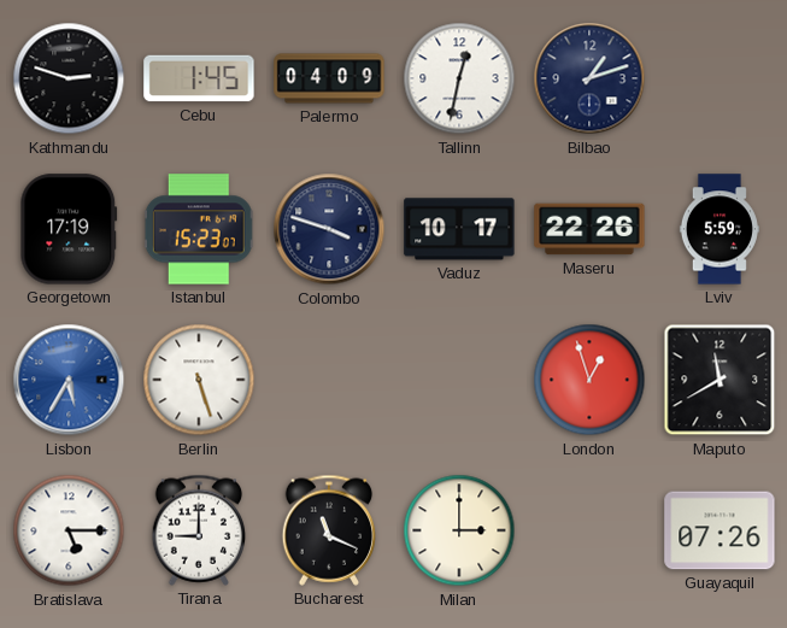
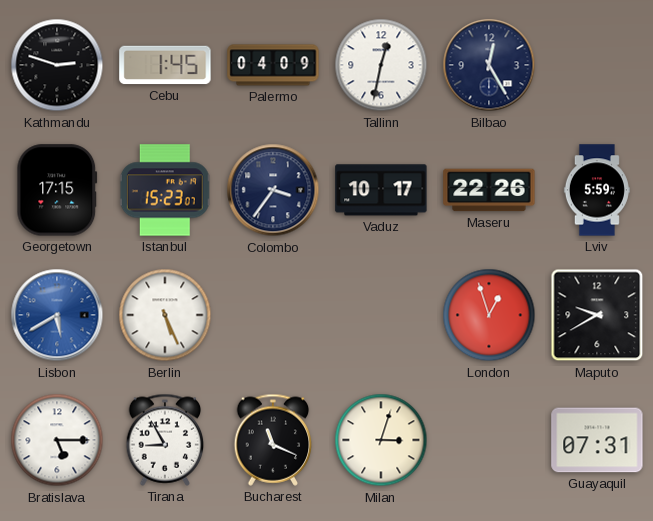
Bilbao: 1:12 -> 12:25 (489, 65)
Georgetown: 17:19 -> 17:15 (57, 190)
Colombo: 3:48 -> 3:36 (273, 190)
Lisbon: 5:35 -> 5:40 (57, 315)
Berlin: 5:27 -> 5:26 (165, 315)
Maputo: 11:40 -> 9:40 (597, 315)
Tirana: 9:00 -> 8:55 (165, 440)
Milan: 3:00 -> 3:03 (381, 440)
Guayaquil: 07:26 -> 07:31 (597, 440)
